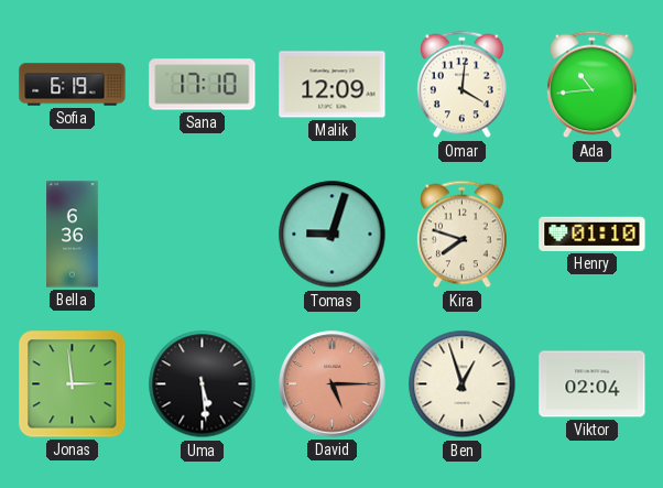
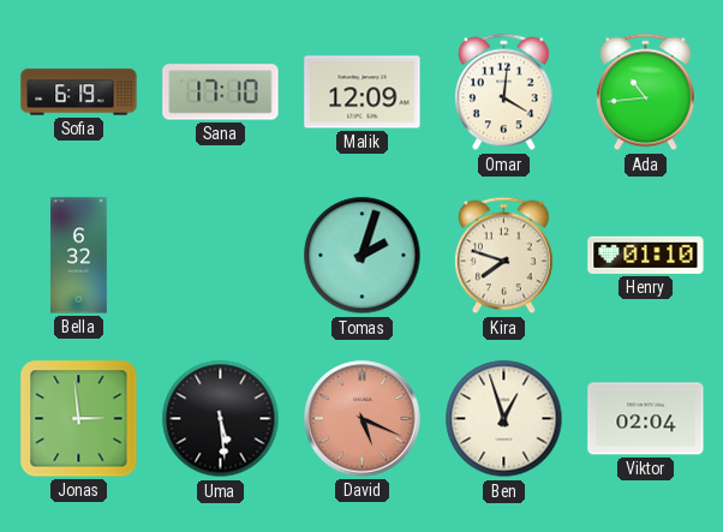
Bella: 6:36 -> 6:32 (79, 256)
Tomas: 9:03 -> 2:03 (363, 256)
David: 5:15 -> 5:19 (363, 419)
